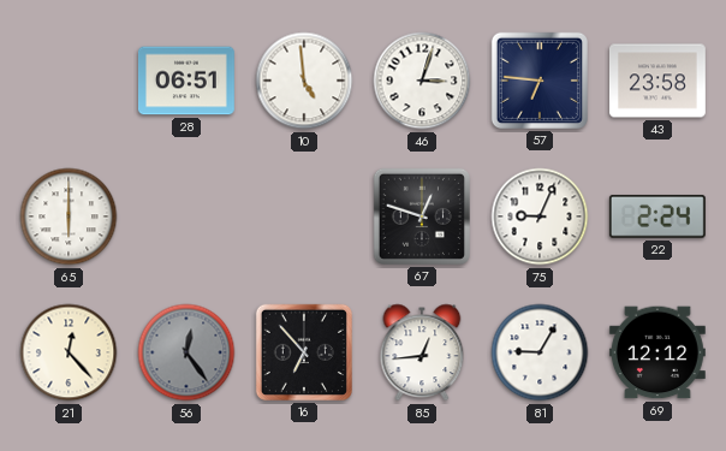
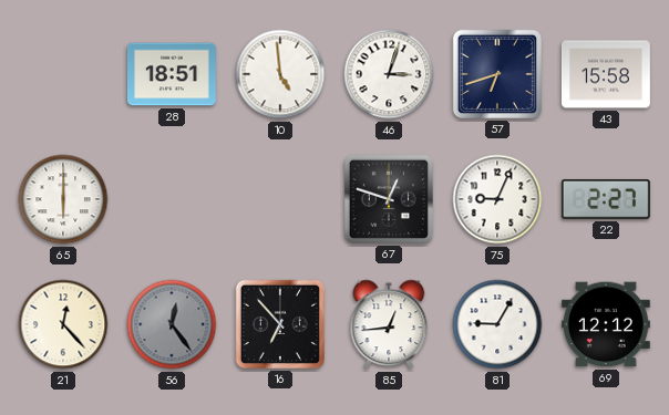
28: 06:51 -> 18:51 (172, 74)
57: 6:46 -> 6:42 (497, 74)
43: 23:58 -> 15:58 (606, 74)
22: 2:24 -> 2:27 (606, 199)
